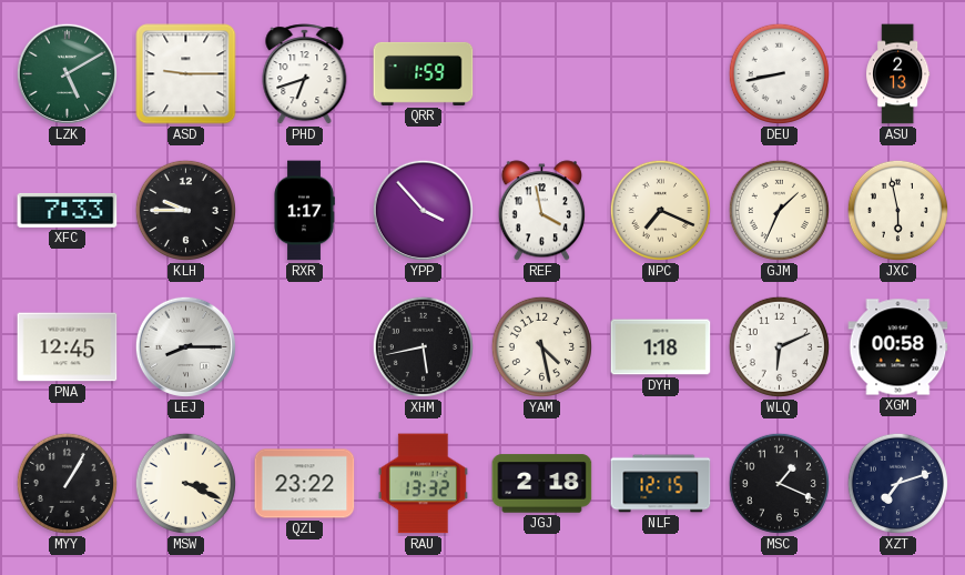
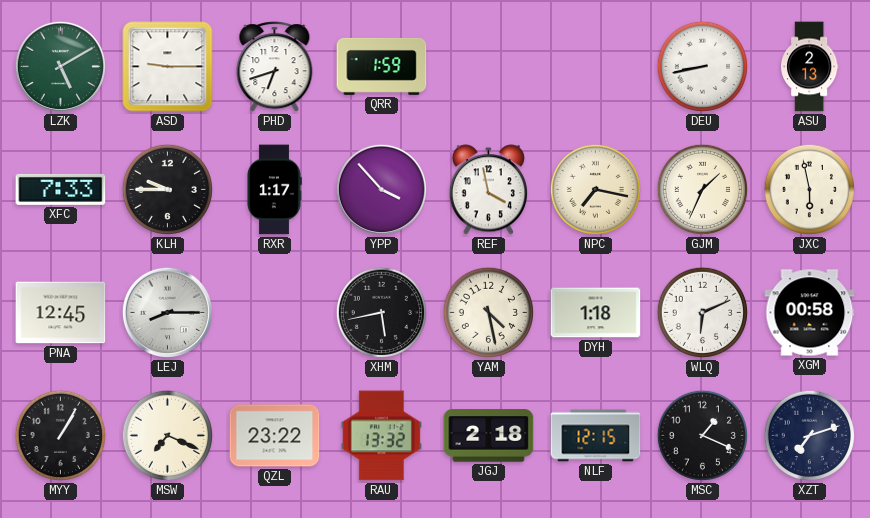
NPC: 7:19 -> 7:17 (595, 189)
MSW: 3:19 -> 7:19 (167, 435)
